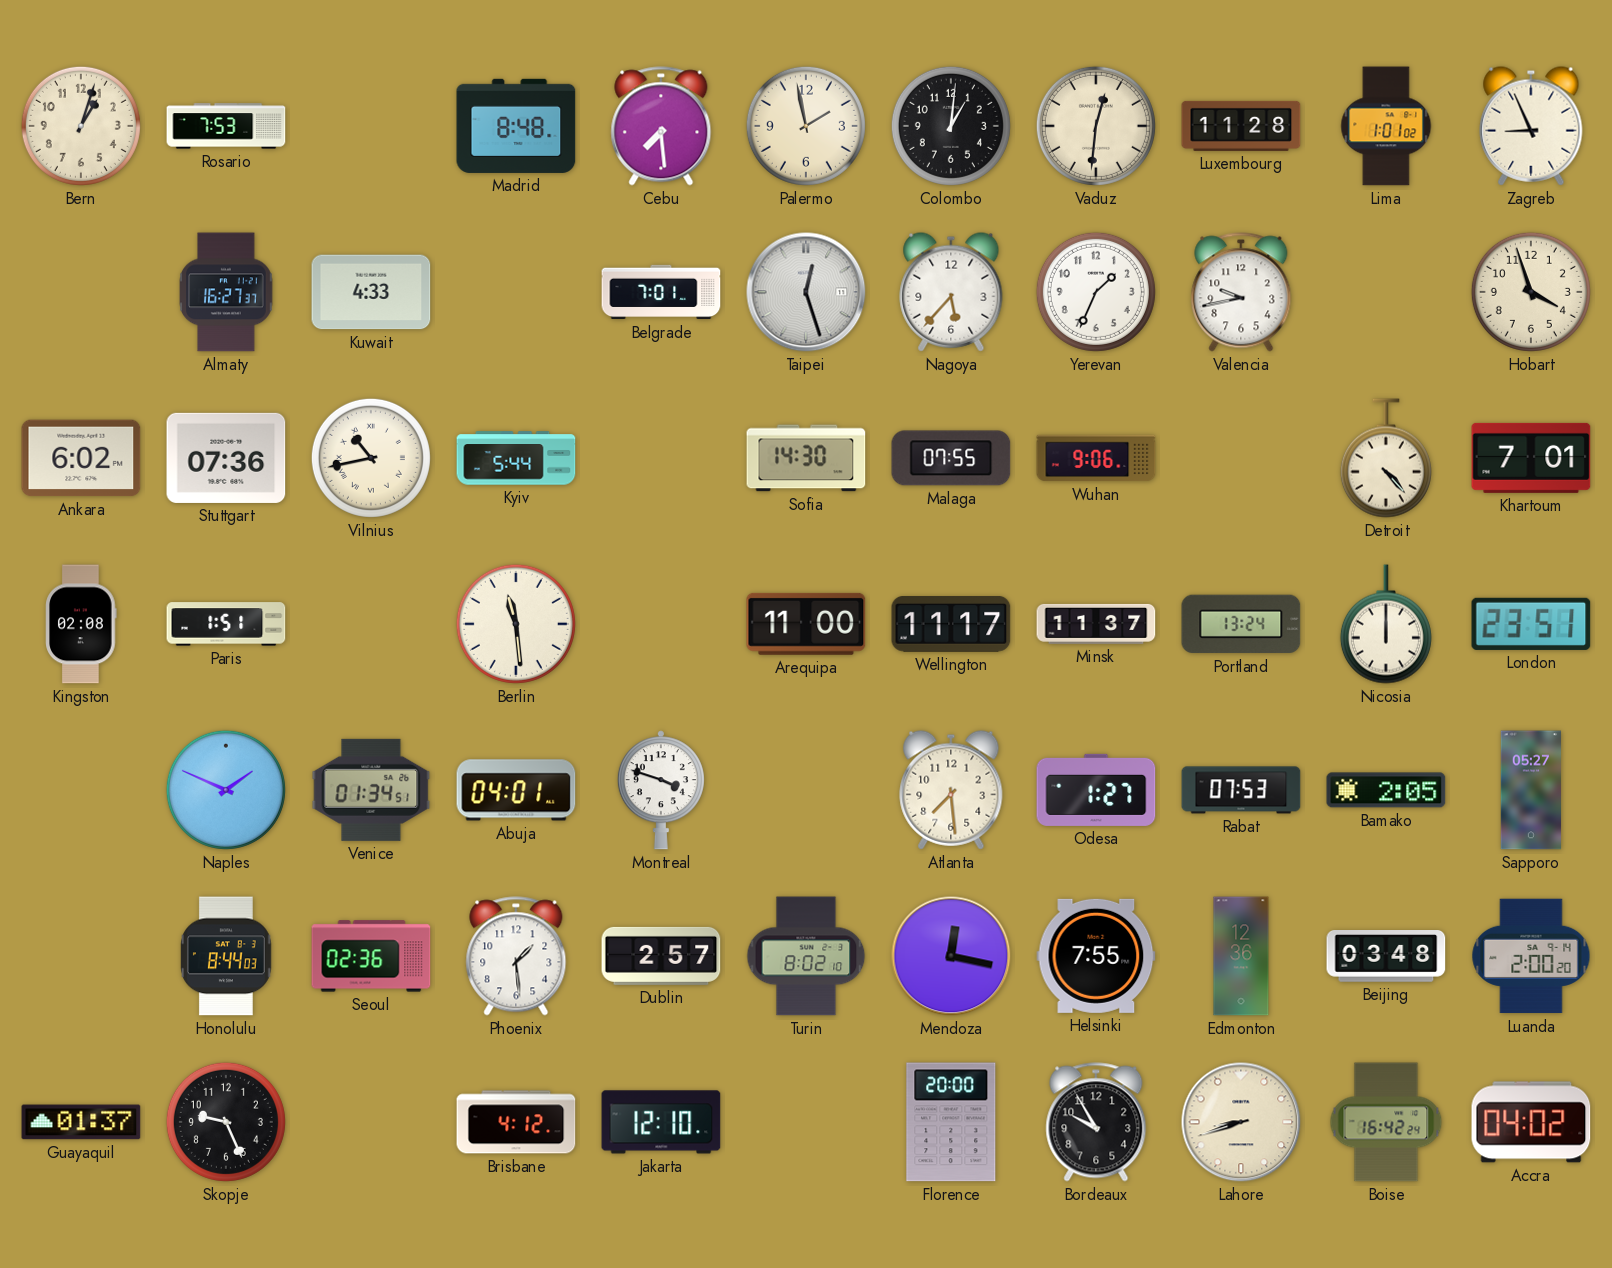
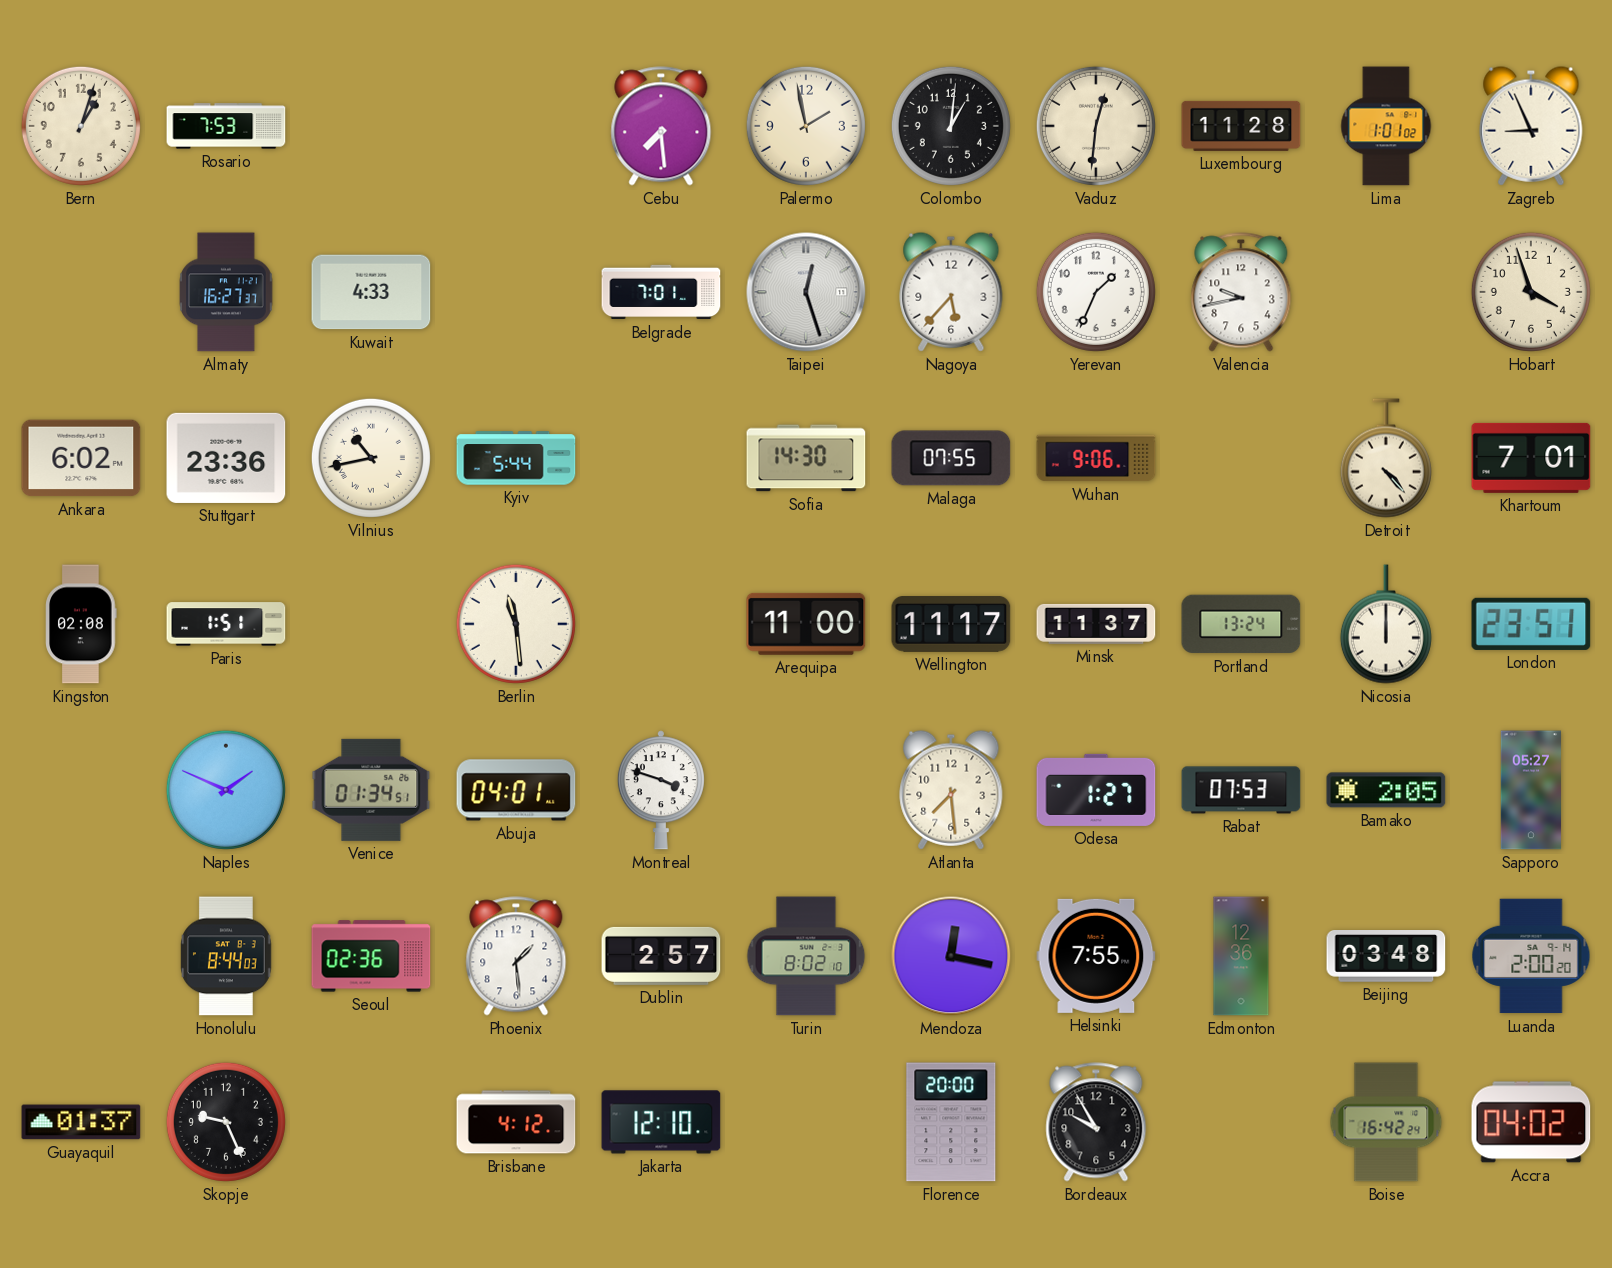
Madrid: 8:48 -> none (516, 126)
Stuttgart: 07:36 -> 23:36 (226, 458)
Lahore: 8:42 -> none (1241, 1122)
